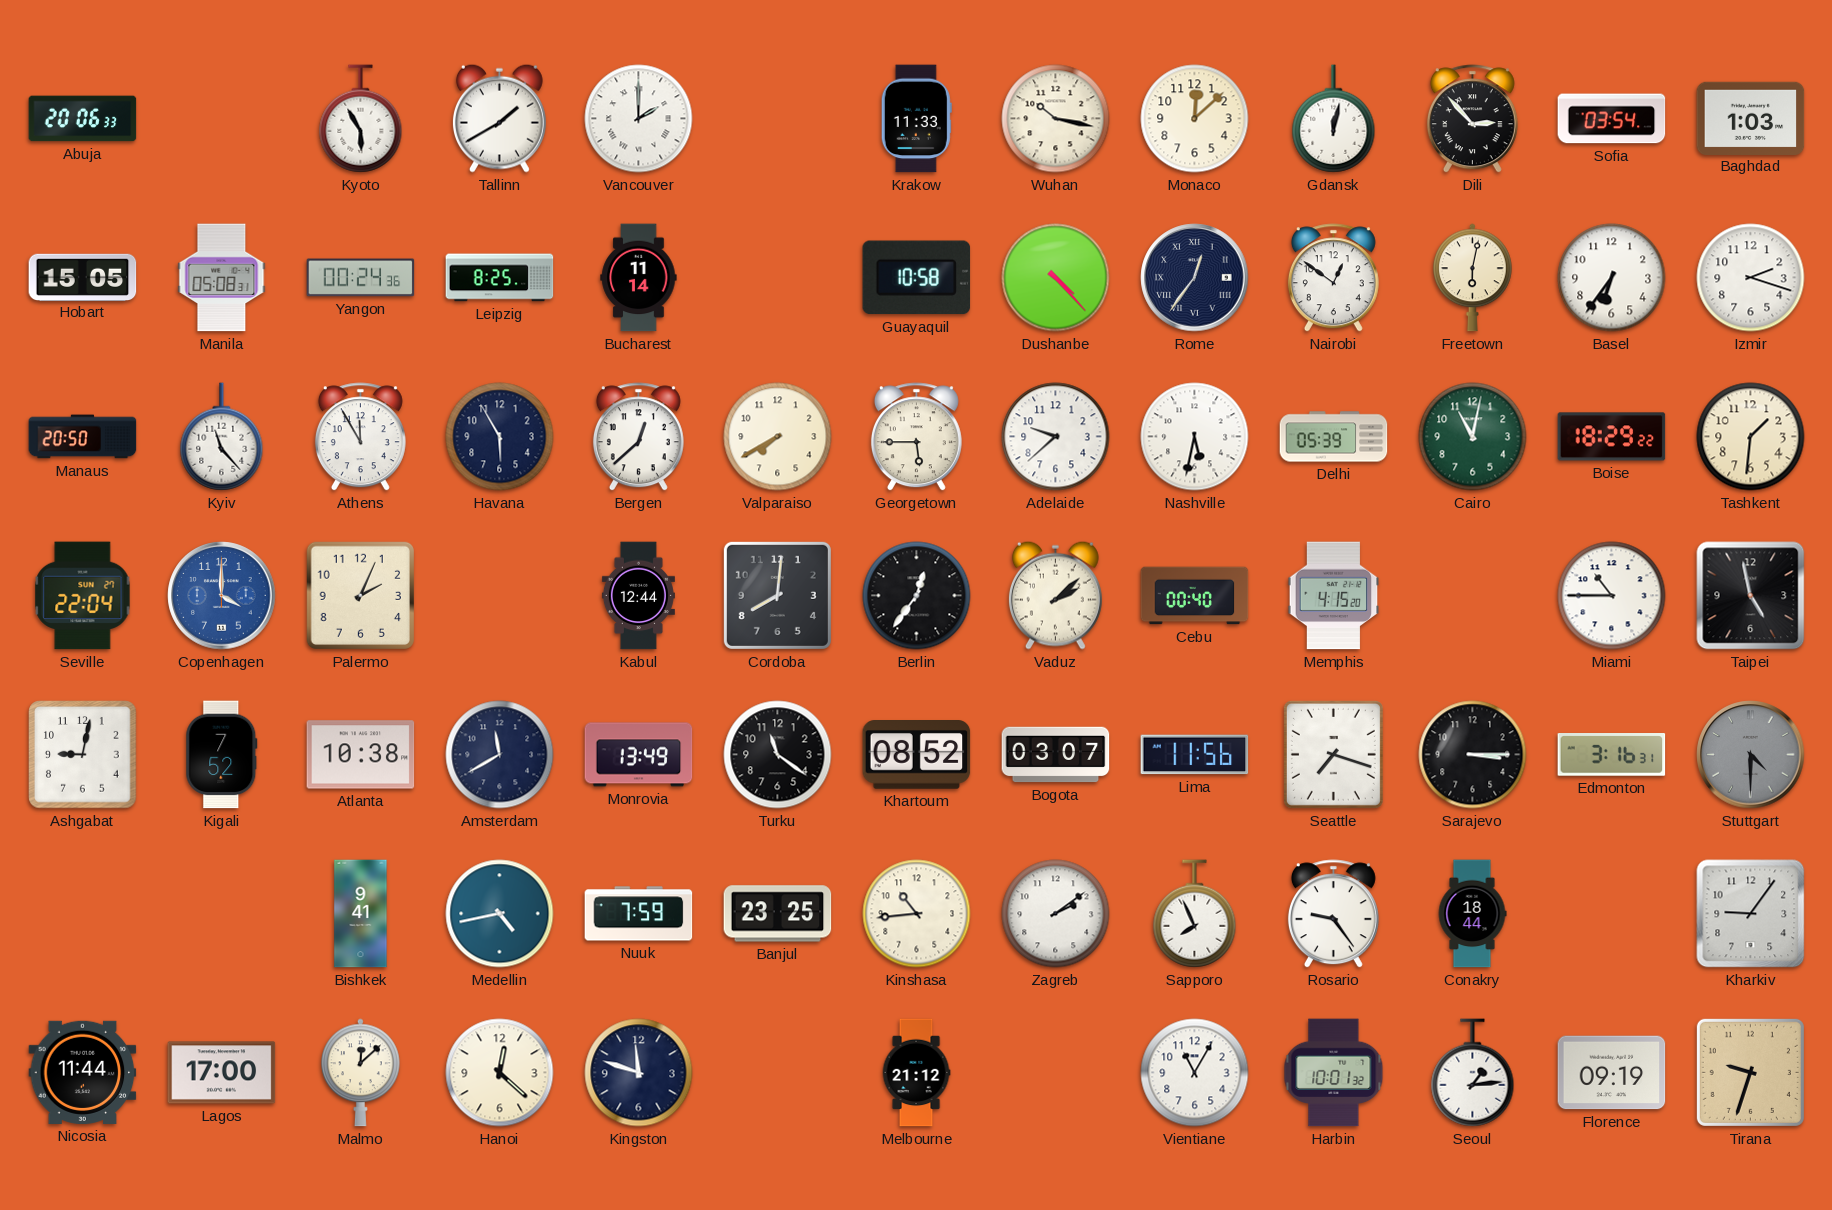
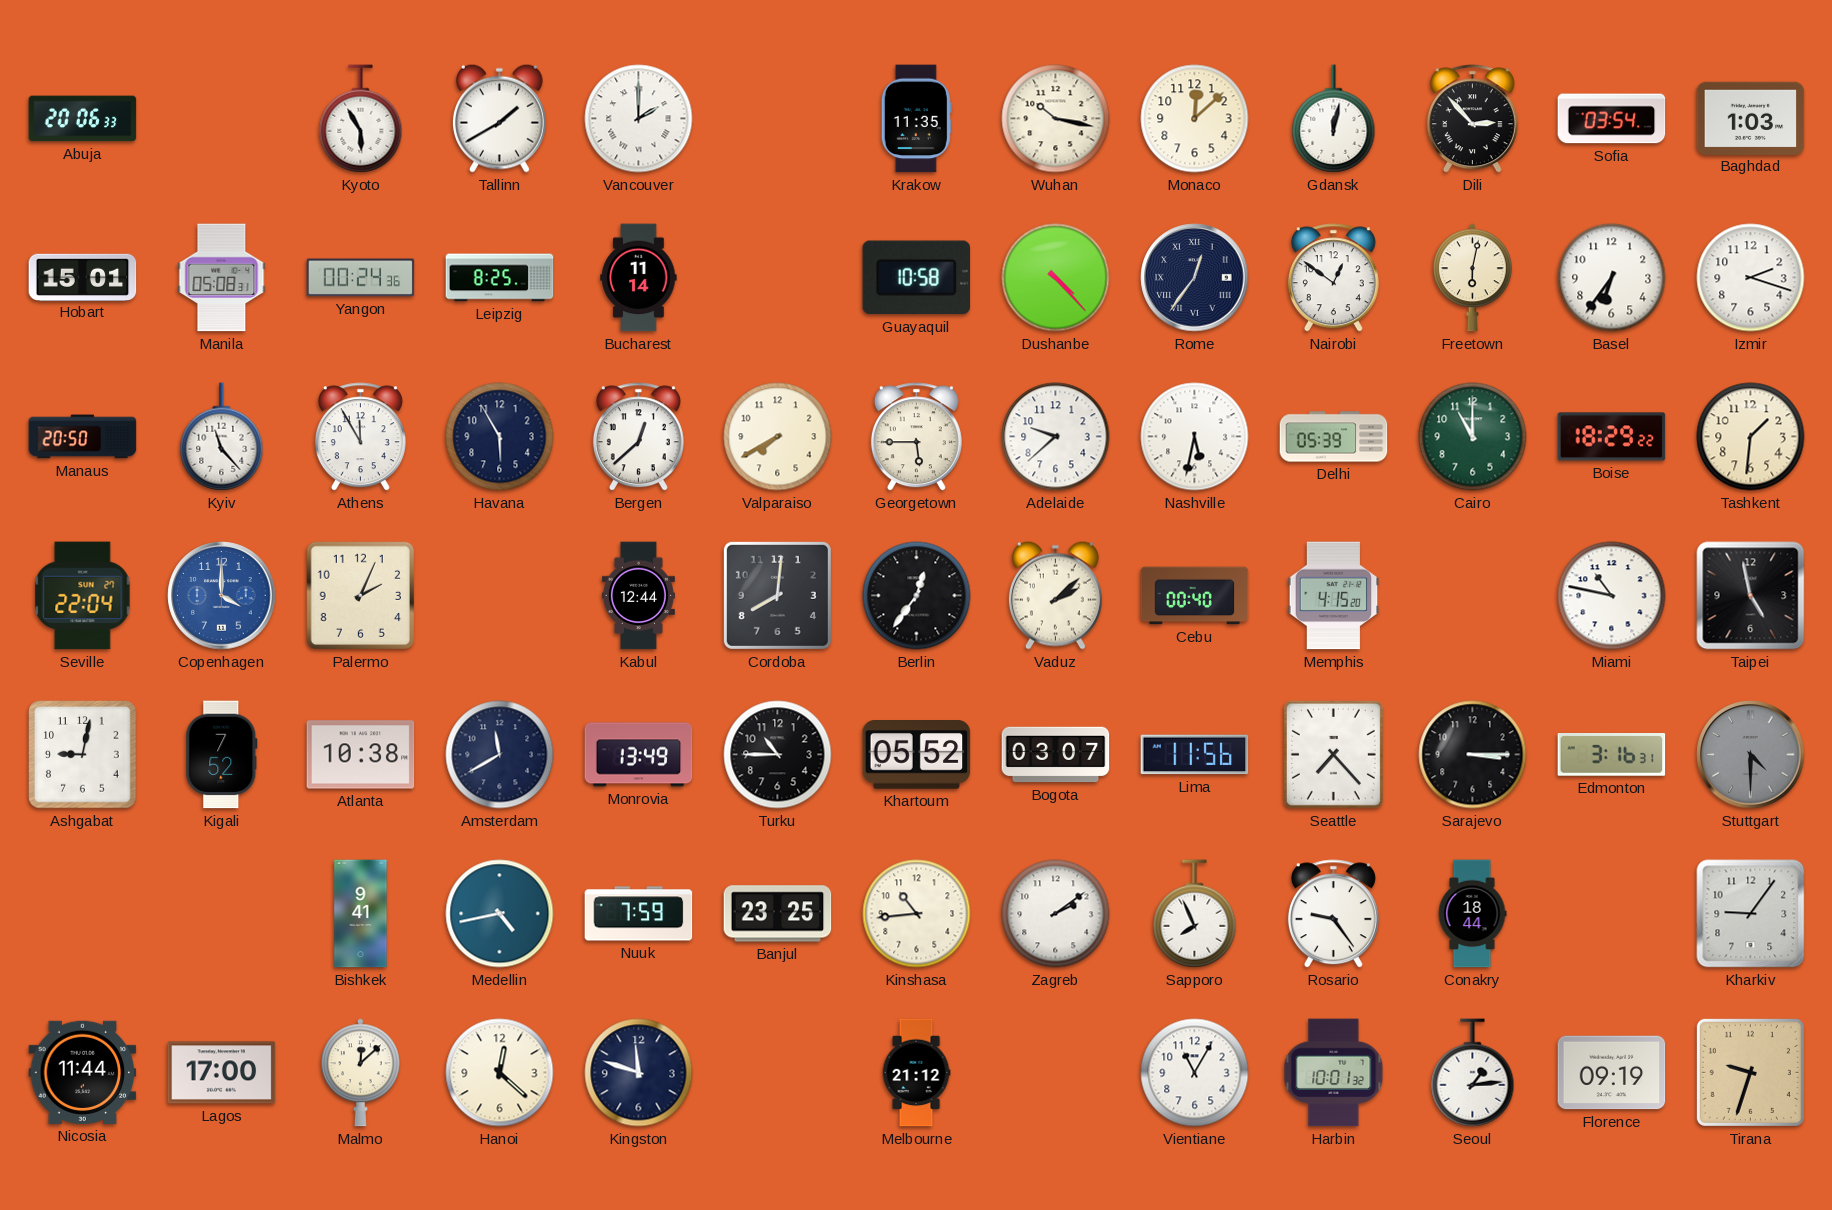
Krakow: 11:33 -> 11:35 (916, 119)
Hobart: 15:05 -> 15:01 (83, 277)
Cairo: 11:02 -> 11:00 (1473, 437)
Miami: 10:45 -> 10:47 (1612, 596)
Turku: 11:21 -> 10:45 (778, 755)
Khartoum: 08:52 -> 05:52 (917, 755)
Seattle: 7:18 -> 7:23 (1333, 754)
